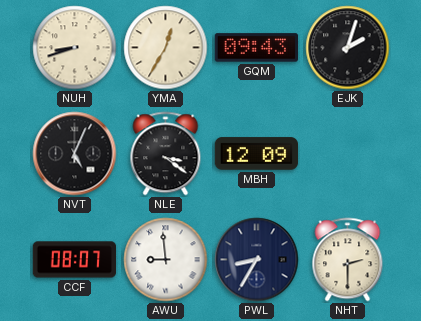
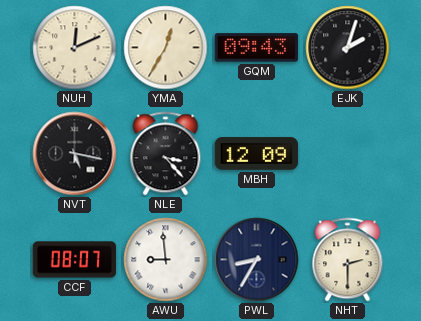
NUH: 8:42 -> 12:11 (75, 48)
NVT: 5:04 -> 5:17 (75, 154)
NLE: 3:21 -> 3:23 (166, 154)
